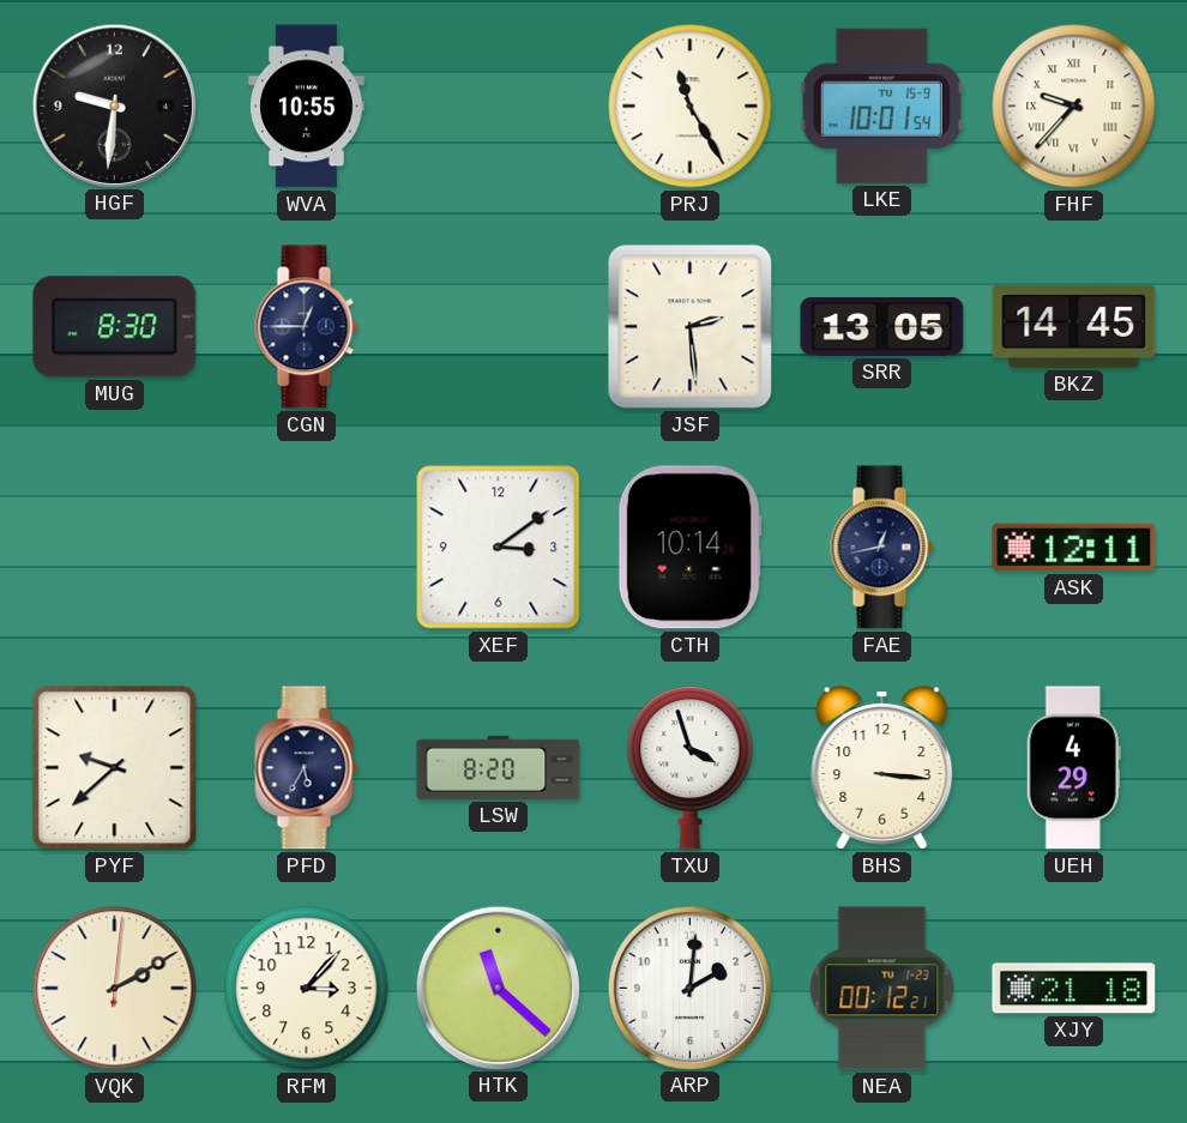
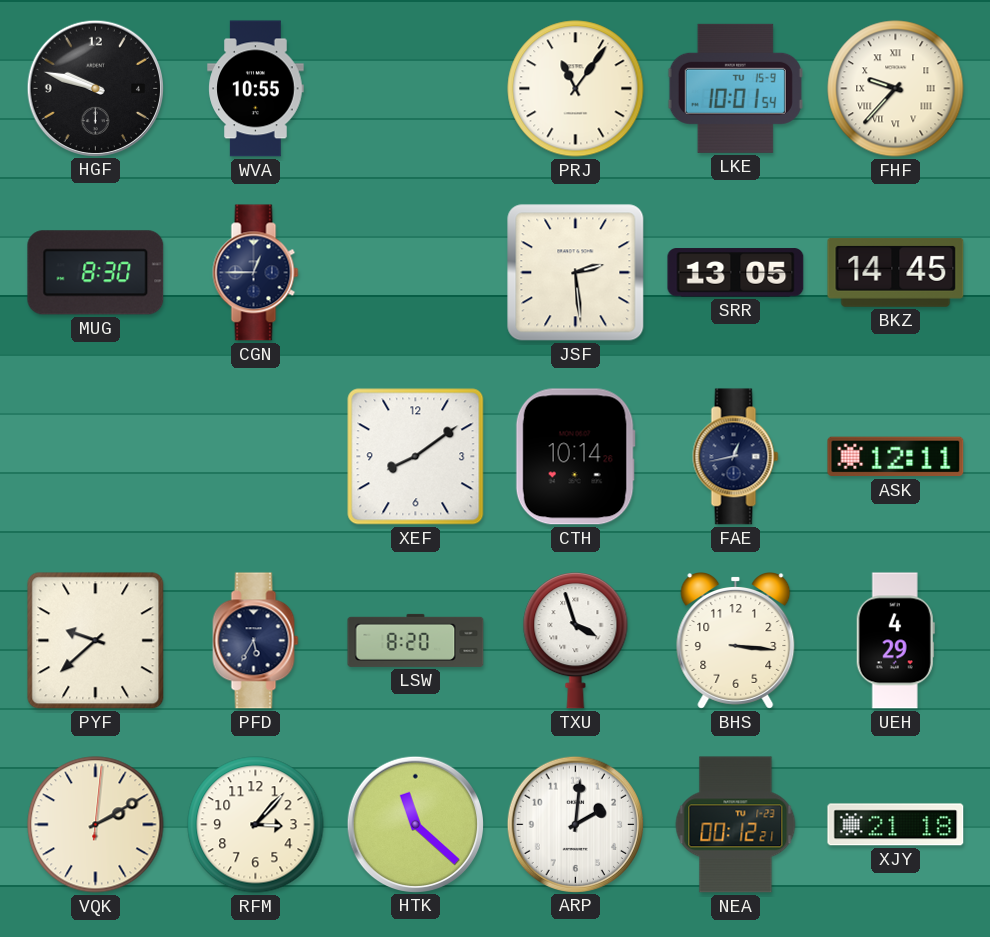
HGF: 9:31 -> 9:48 (95, 88)
PRJ: 11:25 -> 11:06 (576, 89)
XEF: 3:09 -> 8:09 (416, 457)
